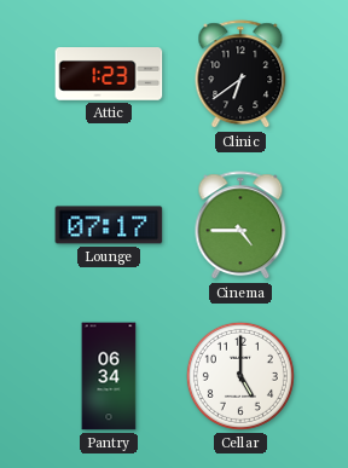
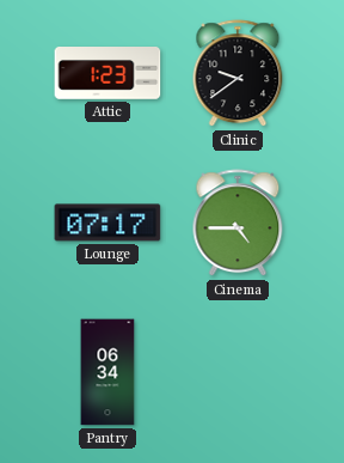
Clinic: 6:39 -> 9:39 (238, 74)
Cellar: 5:00 -> none (240, 376)
